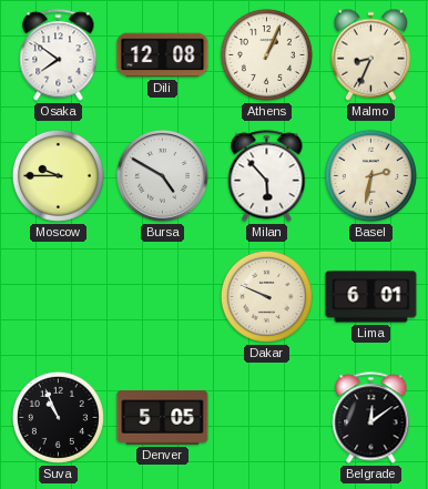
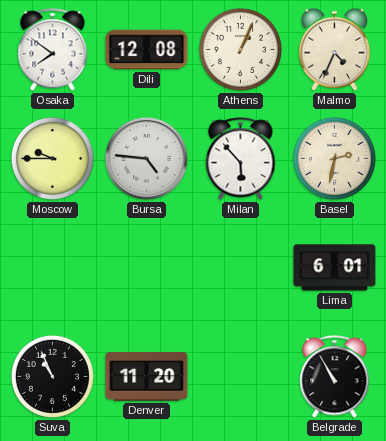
Malmo: 8:34 -> 4:34 (334, 49)
Bursa: 4:50 -> 4:46 (146, 158)
Dakar: 9:49 -> none (266, 296)
Denver: 5:05 -> 11:20 (147, 377)
Belgrade: 12:09 -> 10:55 (335, 377)
